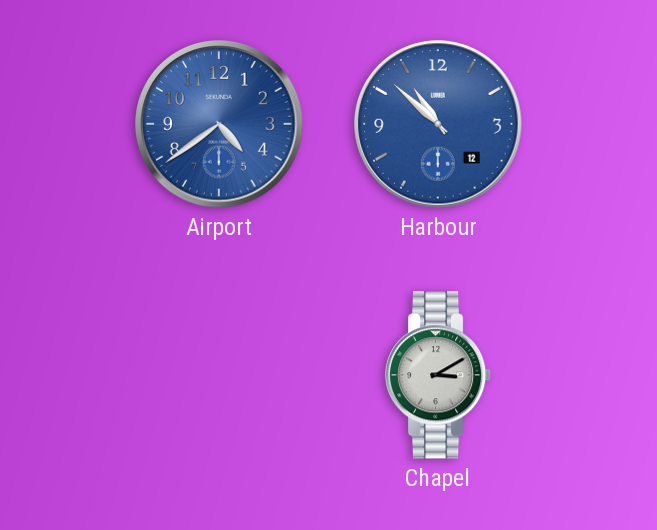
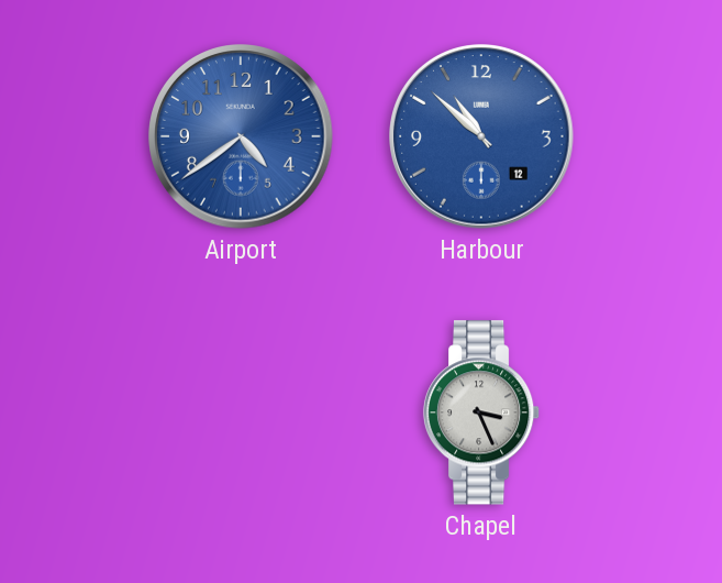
Chapel: 3:10 -> 3:26 (481, 413)
